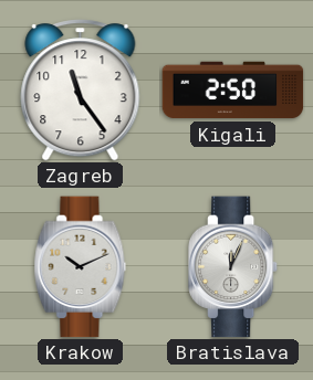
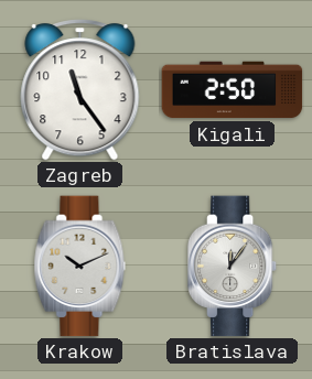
Bratislava: 12:04 -> 12:06 (234, 267)
